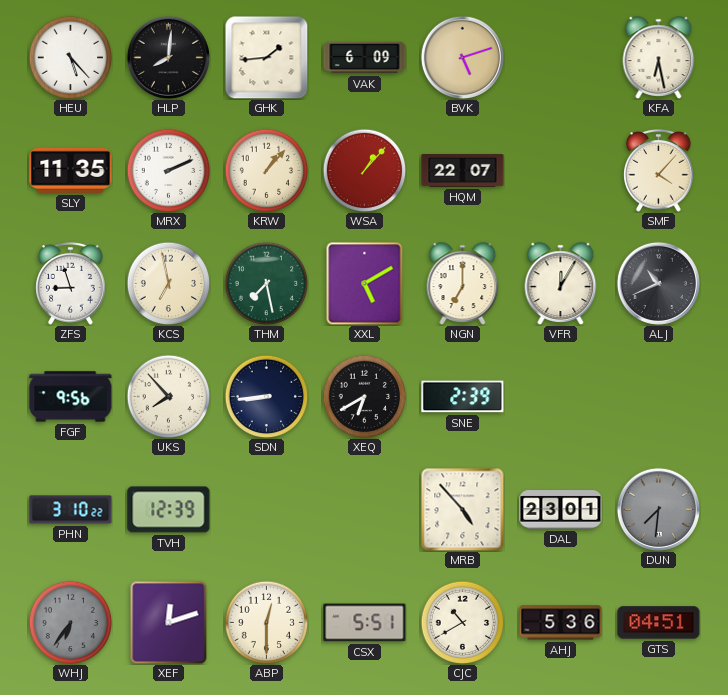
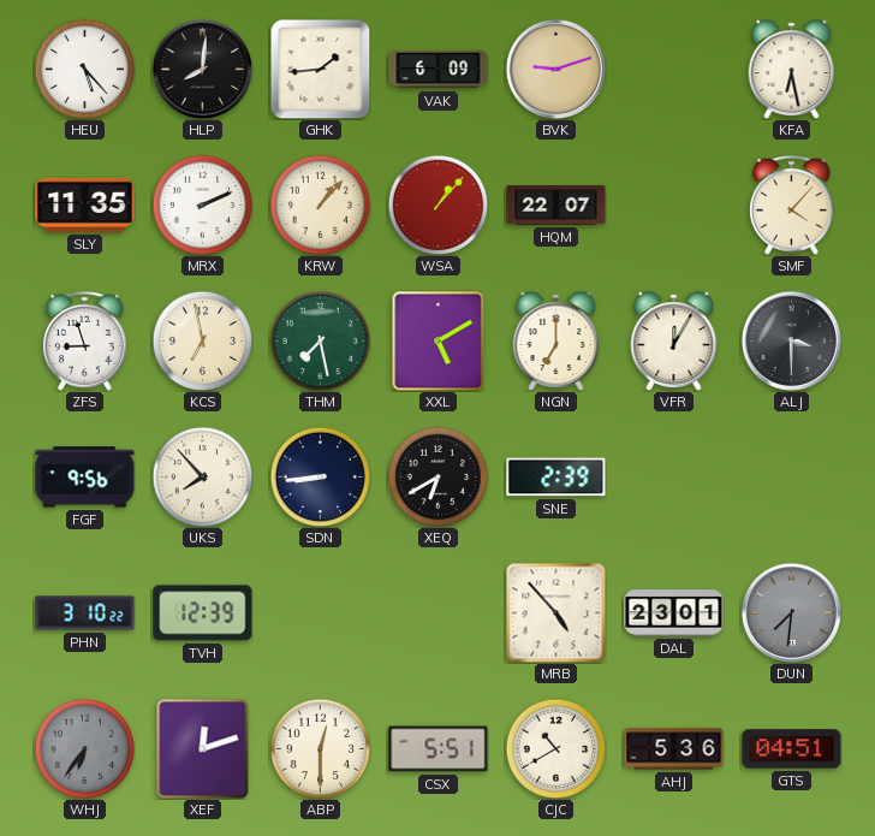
BVK: 5:12 -> 9:12 (555, 69)
ALJ: 10:41 -> 3:30 (791, 340)
